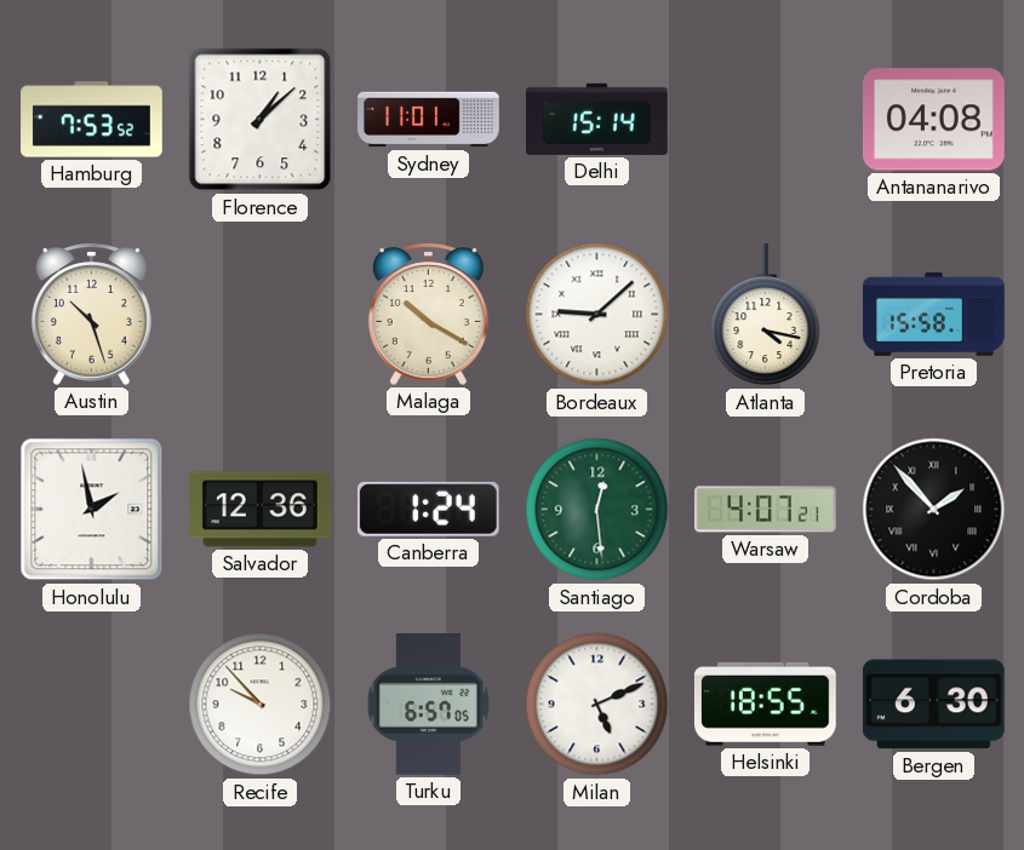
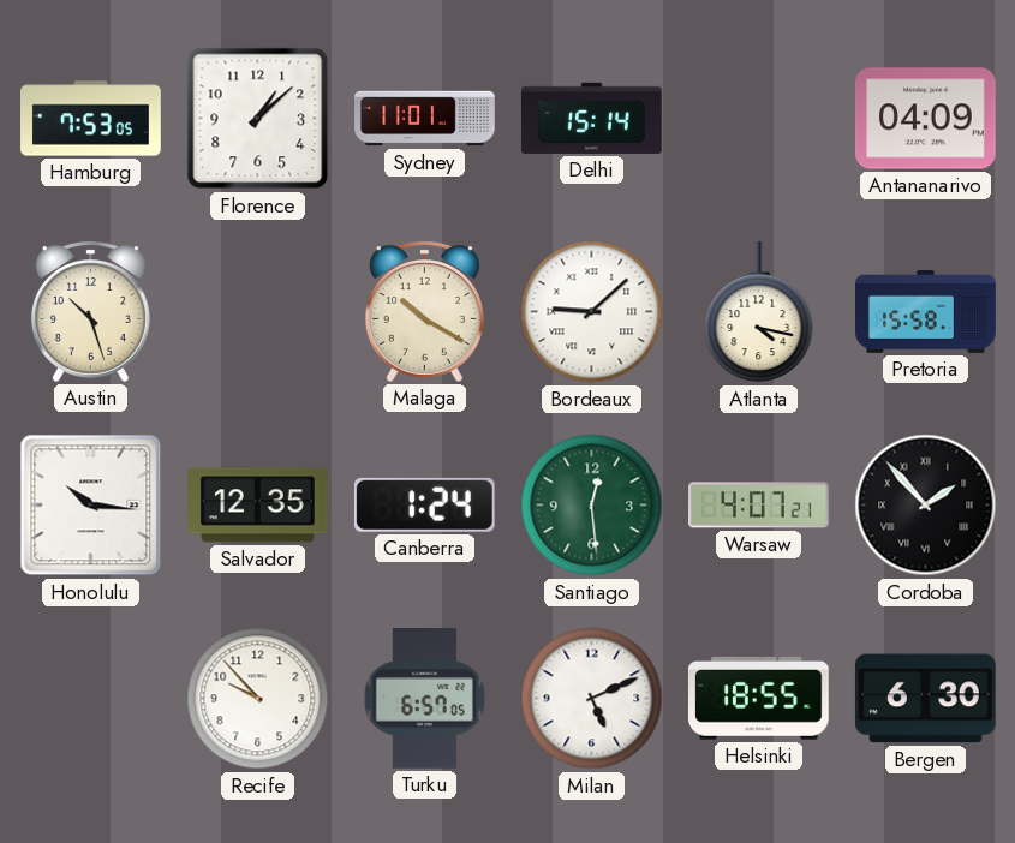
Hamburg: 7:53:52 -> 7:53:05 (91, 119)
Antananarivo: 04:08 -> 04:09 (925, 119)
Honolulu: 1:58 -> 10:16 (91, 506)
Salvador: 12:36 -> 12:35 (258, 506)
